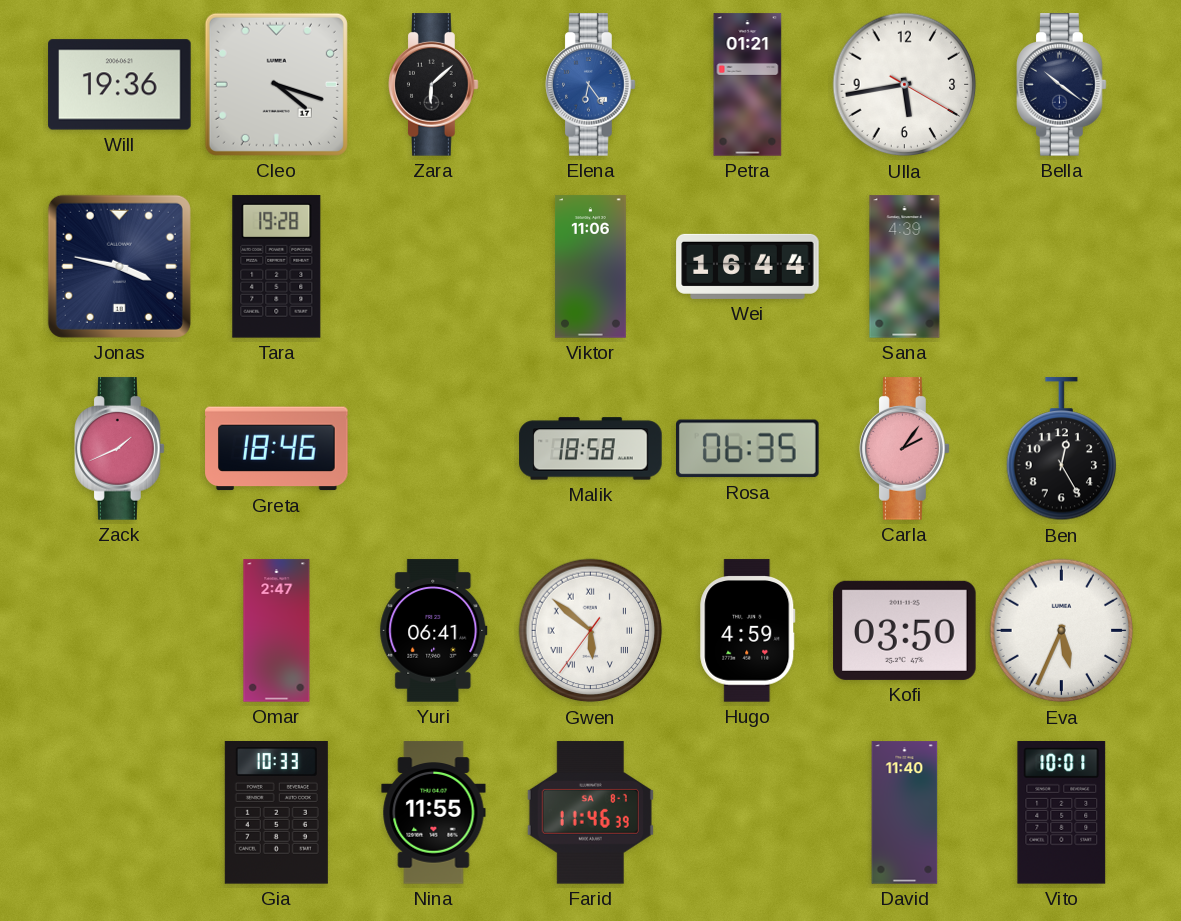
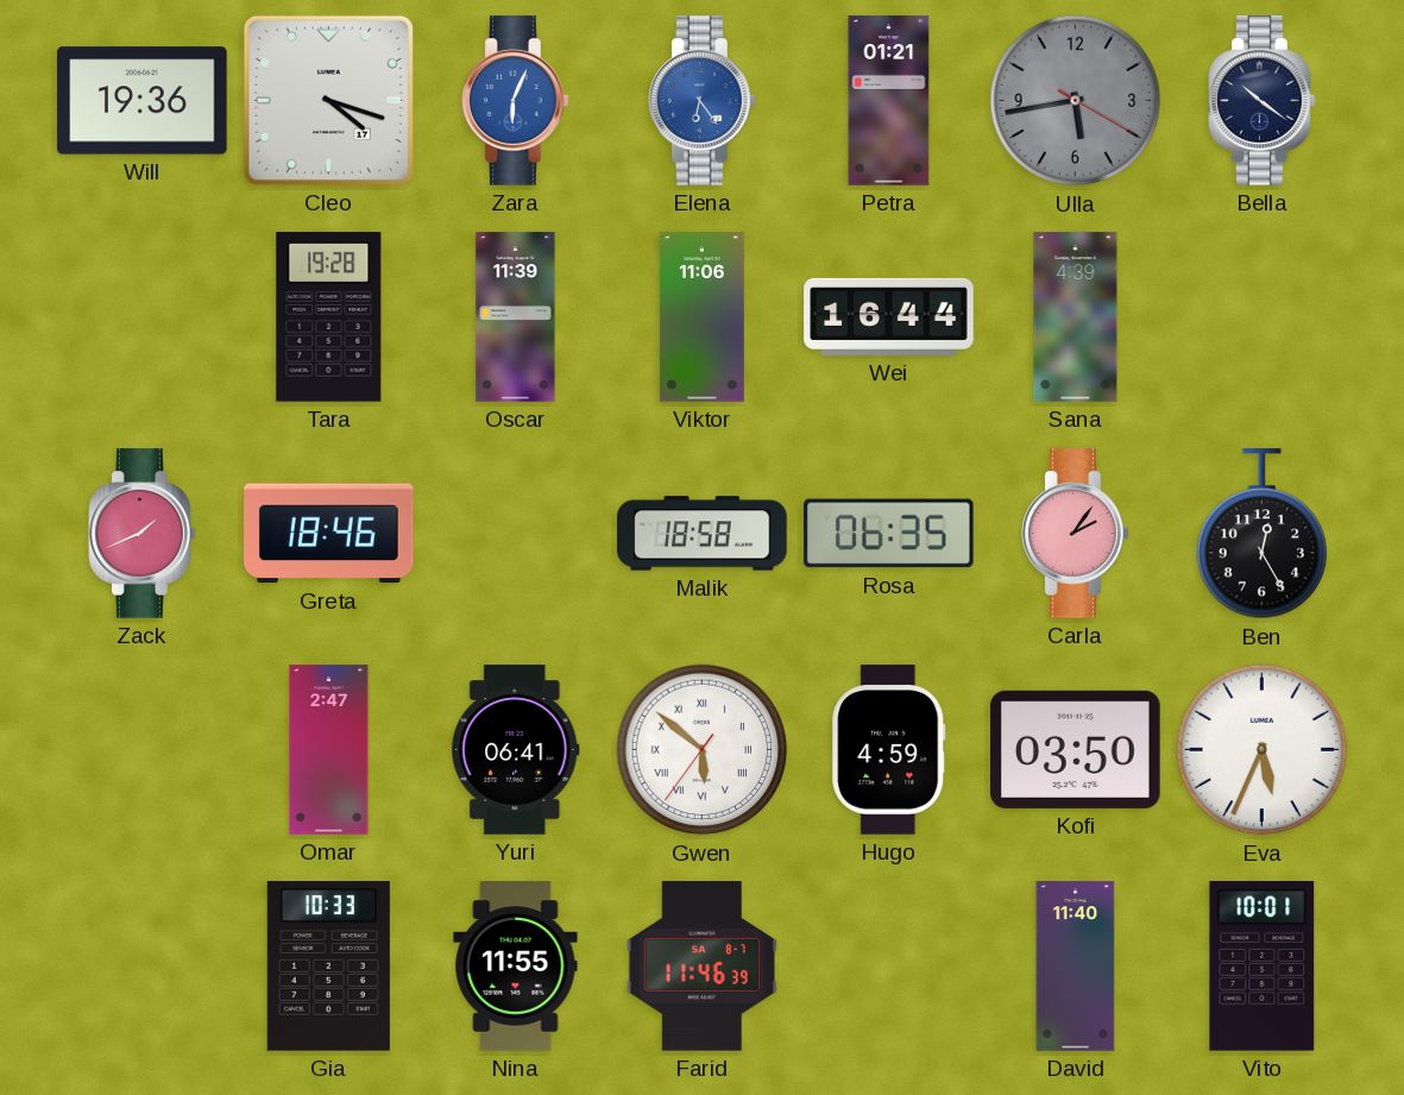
Zara: 6:08 -> 6:04 (516, 101)
Zara dial: black -> blue (516, 101)
Ulla dial: white -> grey (1076, 101)
Jonas: 3:47 -> none (119, 266)
Oscar: none -> 11:39 (516, 317)
